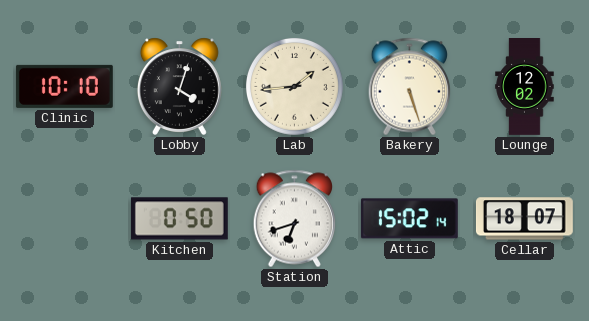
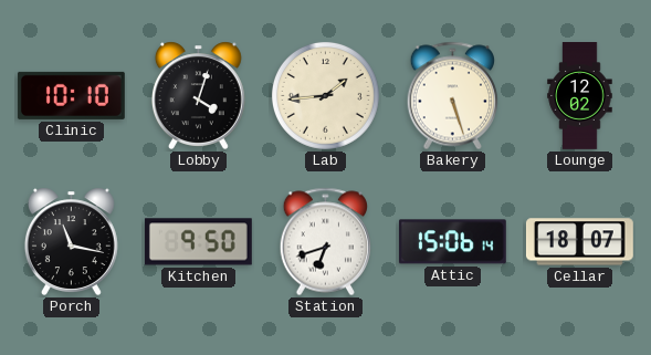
Porch: none -> 11:17 (71, 241)
Kitchen: 0:50 -> 9:50 (198, 242)
Attic: 15:02 -> 15:06 (452, 242)
